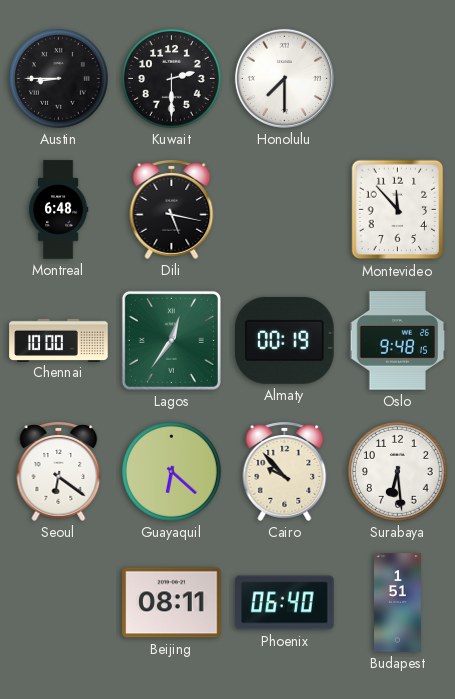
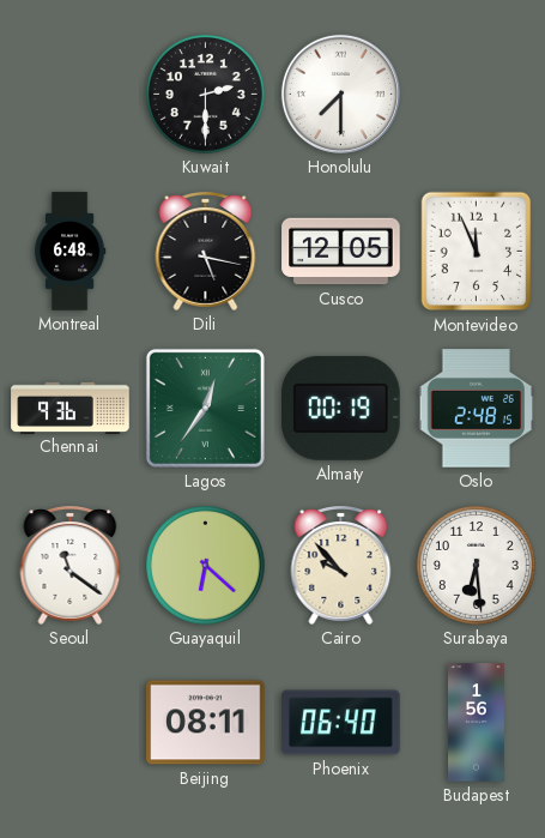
Austin: 8:45 -> none (59, 79)
Cusco: none -> 12:05 (341, 252)
Montevideo: 11:53 -> 11:56 (477, 252)
Chennai: 10:00 -> 9:36 (71, 408)
Oslo: 9:48 -> 2:48 (477, 409)
Seoul: 6:21 -> 11:21 (71, 565)
Budapest: 1:51 -> 1:56 (477, 723)
